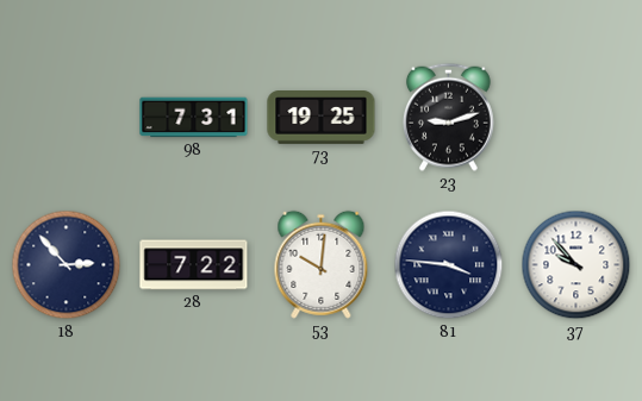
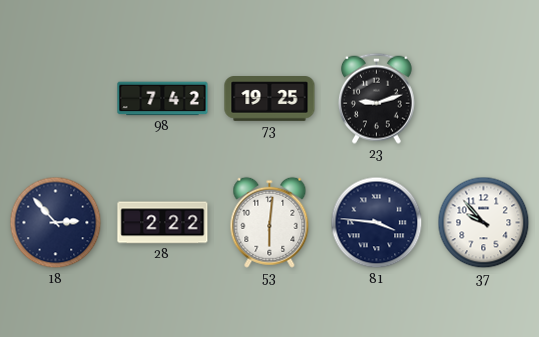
98: 7:31 -> 7:42 (163, 99)
28: 7:22 -> 2:22 (163, 223)
53: 10:01 -> 6:01 (270, 222)
